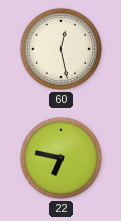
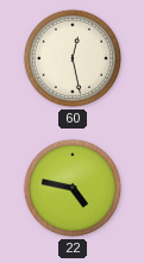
22: 6:47 -> 4:47 (73, 188)
